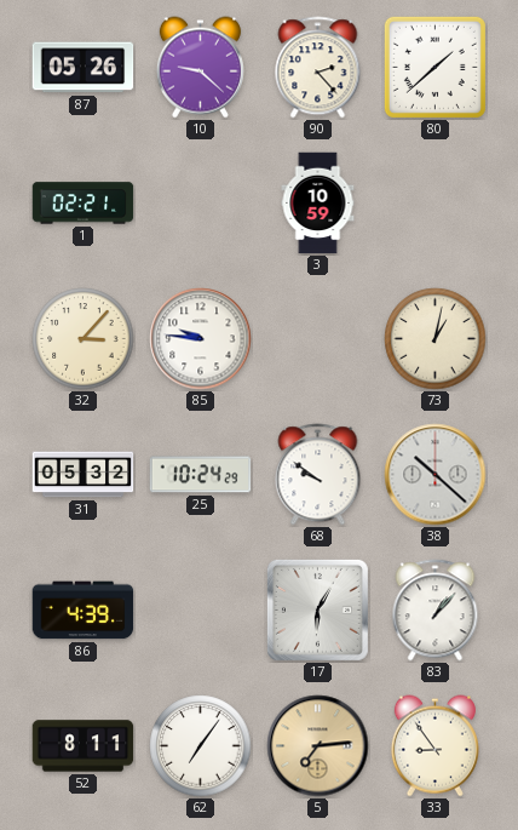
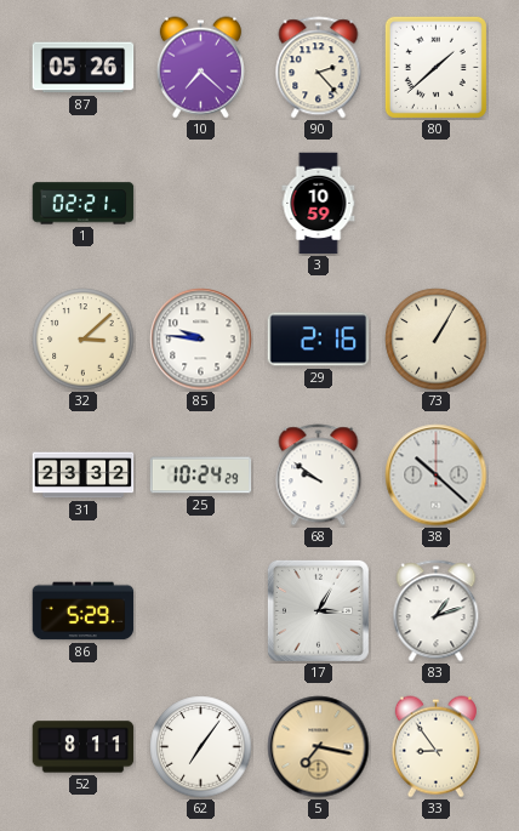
10: 9:22 -> 7:22 (200, 68)
32: 3:07 -> 3:08 (84, 340)
29: none -> 2:16 (319, 340)
73: 1:02 -> 1:05 (437, 340)
31: 05:32 -> 23:32 (84, 476)
86: 4:39 -> 5:29 (84, 611)
17: 6:05 -> 3:05 (318, 610)
83: 1:07 -> 1:12 (437, 611)
5: 7:14 -> 7:17 (319, 747)
